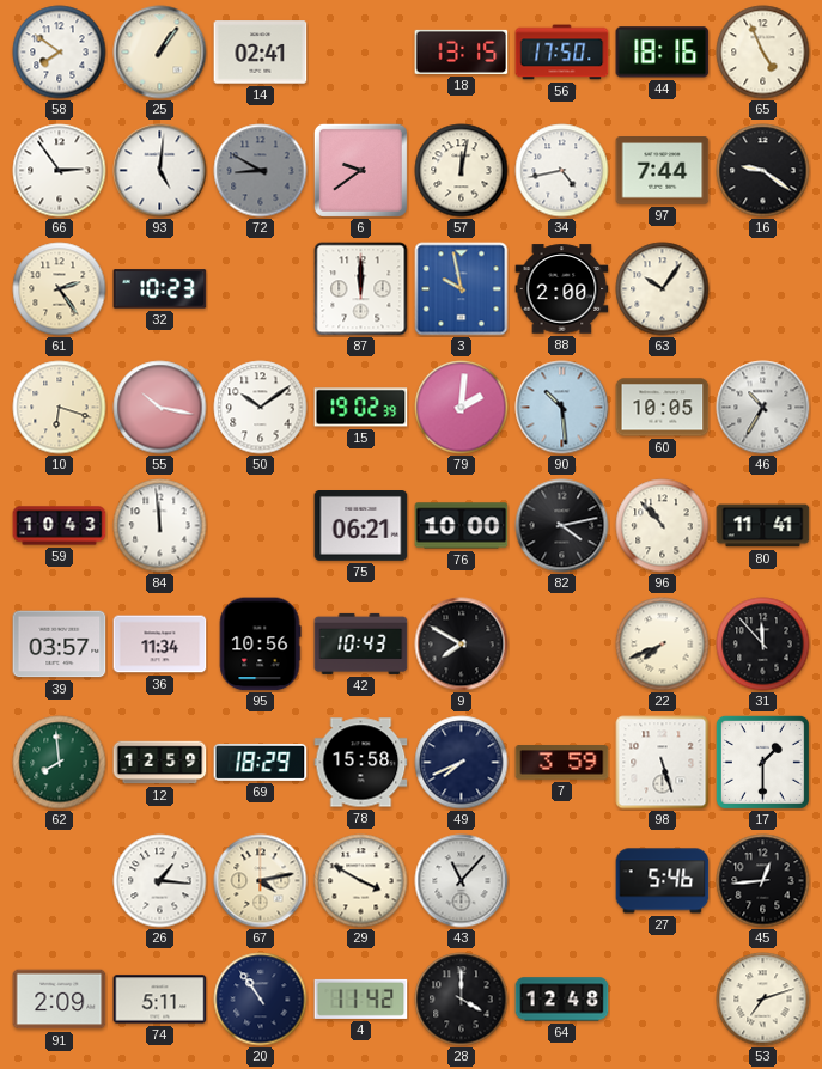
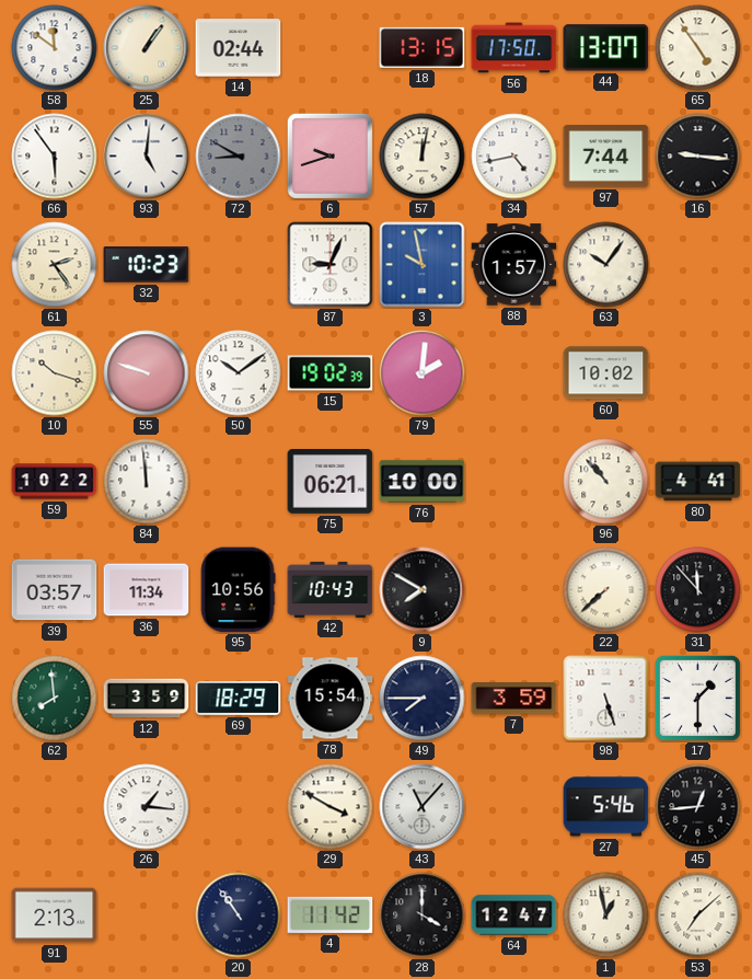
58: 7:51 -> 11:51 (55, 48)
14: 02:41 -> 02:44 (239, 48)
44: 18:16 -> 13:07 (606, 48)
65: 4:56 -> 4:54 (698, 48)
66: 2:54 -> 5:54 (55, 157)
6: 9:39 -> 9:42 (329, 156)
16: 9:21 -> 9:16 (698, 157)
87: 12:00 -> 9:04 (331, 265)
88: 2:00 -> 1:57 (514, 265)
10: 6:18 -> 10:18 (55, 373)
55: 10:17 -> 9:48 (147, 373)
90: 10:29 -> none (562, 408)
60: 10:05 -> 10:02 (606, 373)
46: 10:35 -> none (763, 408)
59: 10:43 -> 10:22 (55, 482)
82: 4:13 -> none (562, 526)
80: 11:41 -> 4:41 (698, 482)
22: 7:41 -> 7:38 (606, 590)
12: 12:59 -> 3:59 (147, 699)
78: 15:58 -> 15:54 (331, 699)
49: 7:41 -> 7:45 (423, 699)
67: 4:13 -> none (261, 881)
91: 2:09 -> 2:13 (55, 915)
74: 5:11 -> none (160, 1000)
64: 12:48 -> 12:47 (514, 915)
1: none -> 12:58 (606, 915)
53: 7:12 -> 7:08 (698, 915)
